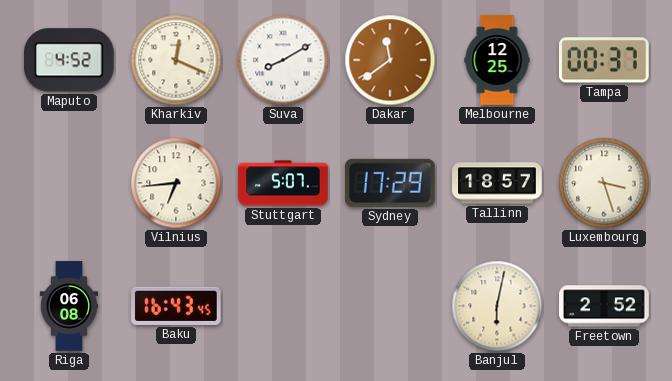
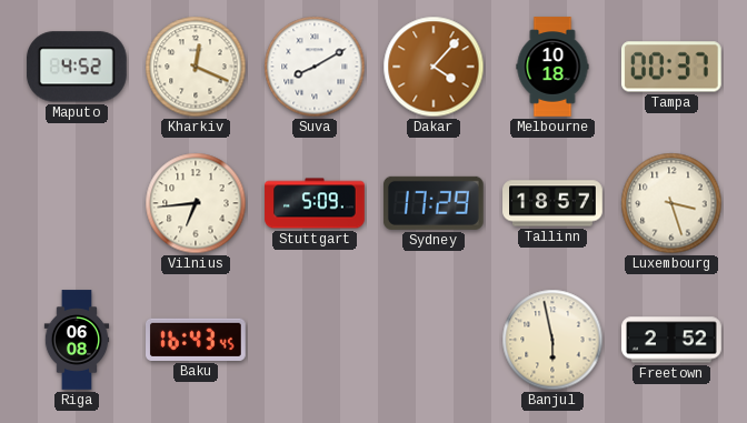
Dakar: 11:39 -> 4:07 (434, 67)
Melbourne: 12:25 -> 10:18 (552, 67)
Stuttgart: 5:07 -> 5:09 (315, 203)
Banjul: 6:02 -> 5:58 (552, 340)
